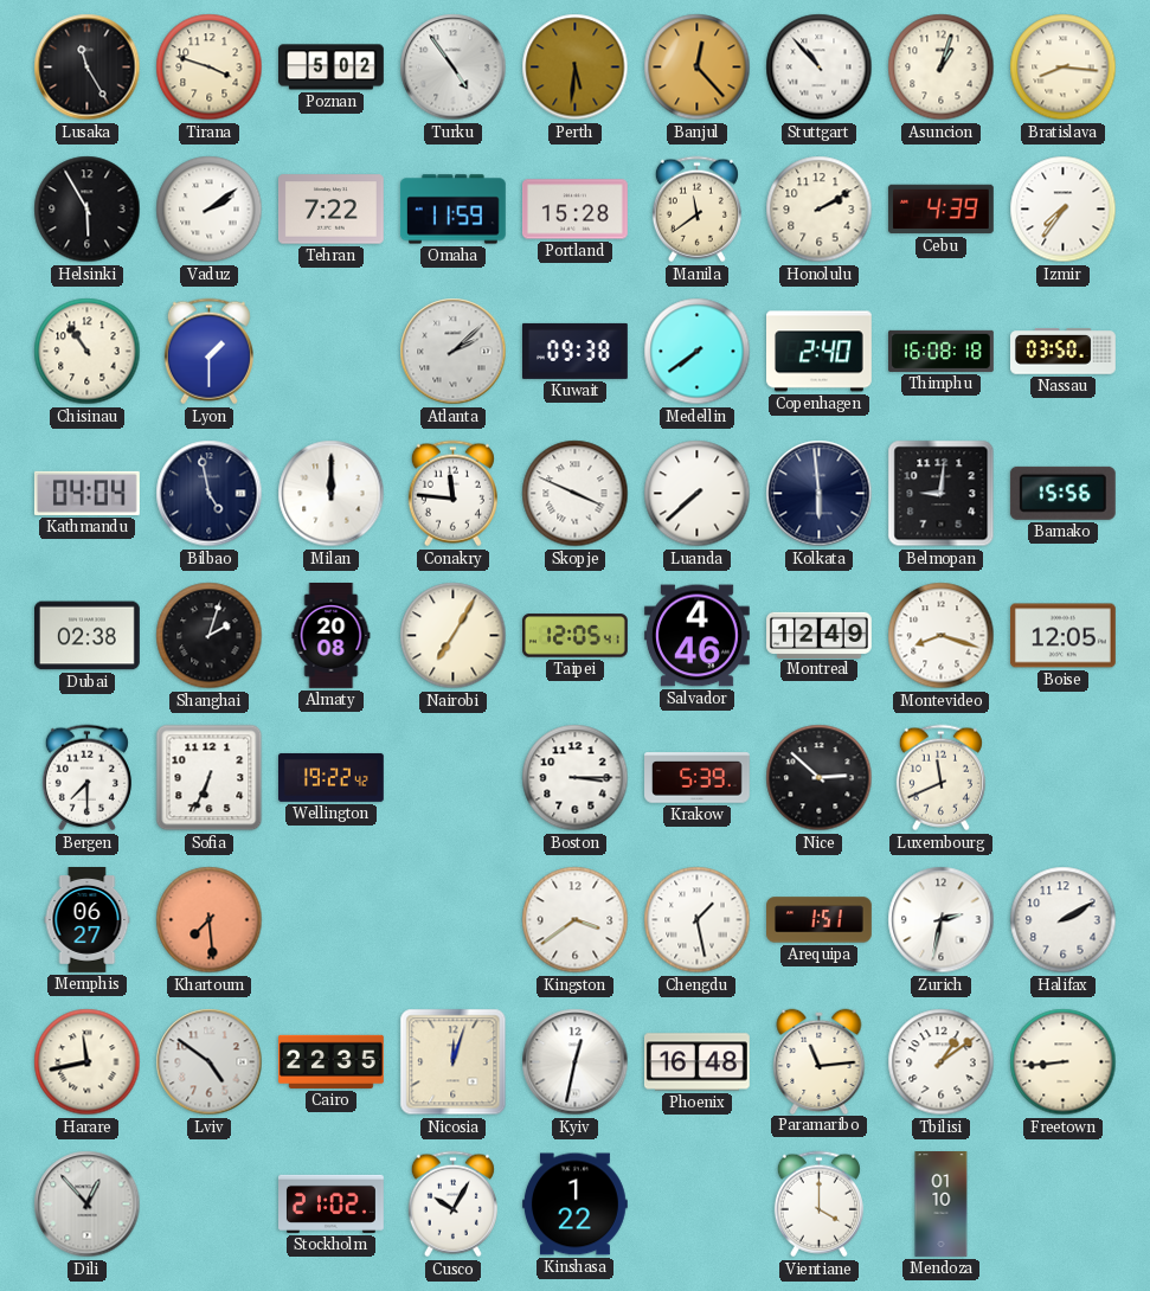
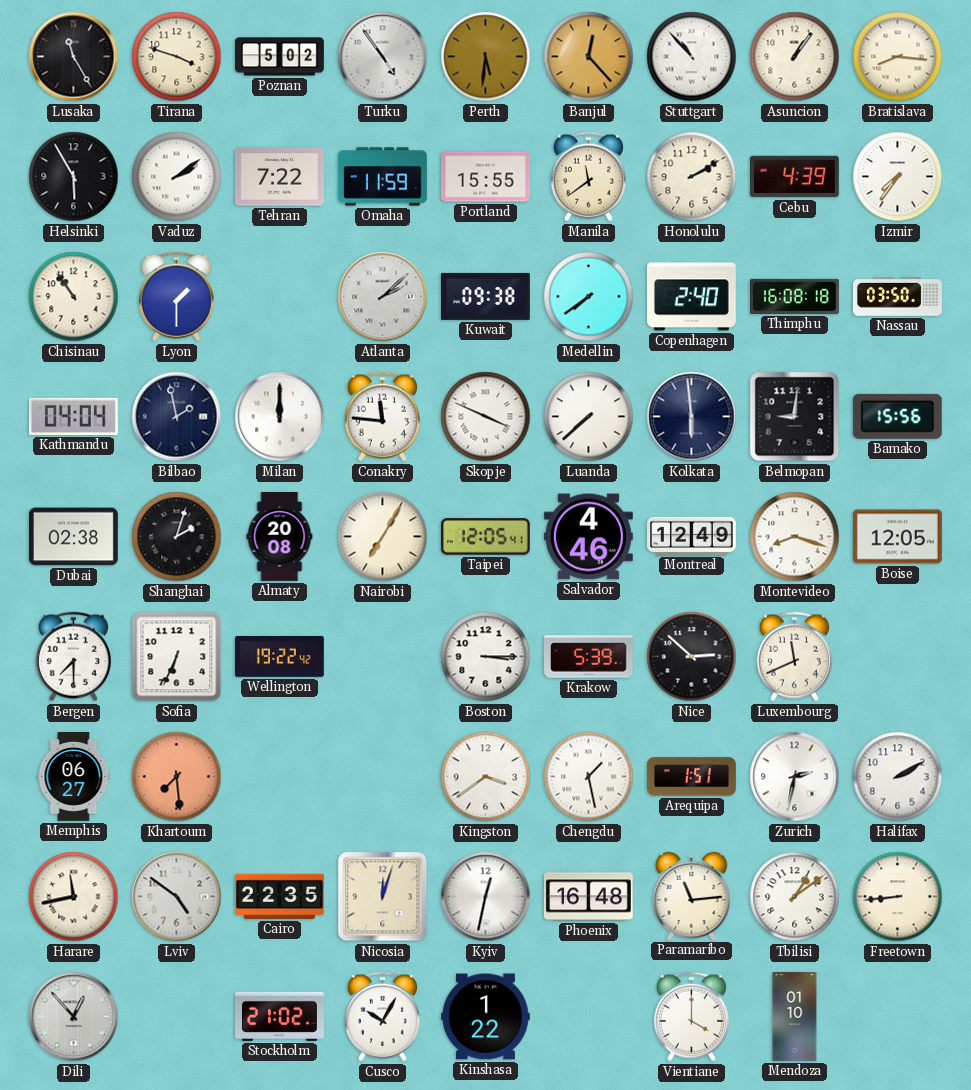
Asuncion: 1:03 -> 1:06 (795, 57)
Portland: 15:28 -> 15:55 (486, 177)
Bilbao: 4:58 -> 1:58 (177, 417)
